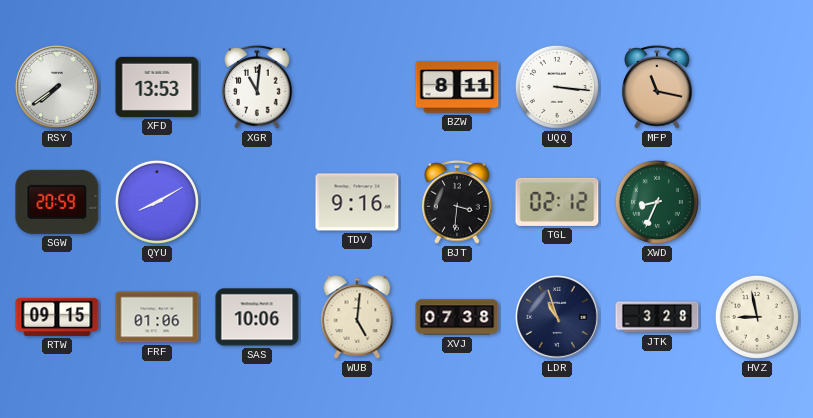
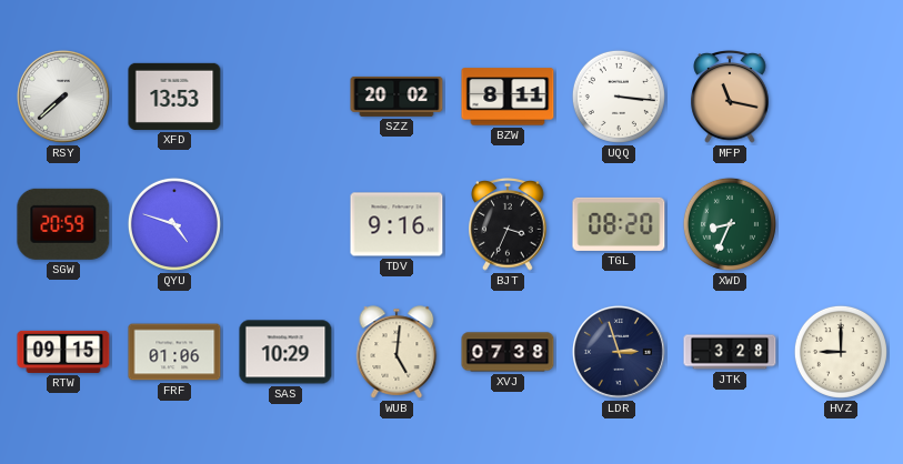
RSY: 7:39 -> 7:38 (63, 97)
XGR: 11:01 -> none (257, 88)
SZZ: none -> 20:02 (397, 97)
QYU: 8:10 -> 4:48 (174, 224)
BJT: 3:31 -> 3:34 (508, 225)
TGL: 02:12 -> 08:20 (619, 224)
SAS: 10:06 -> 10:29 (285, 352)
LDR: 10:57 -> 2:57 (619, 352)
HVZ: 8:58 -> 9:00 (841, 352)
